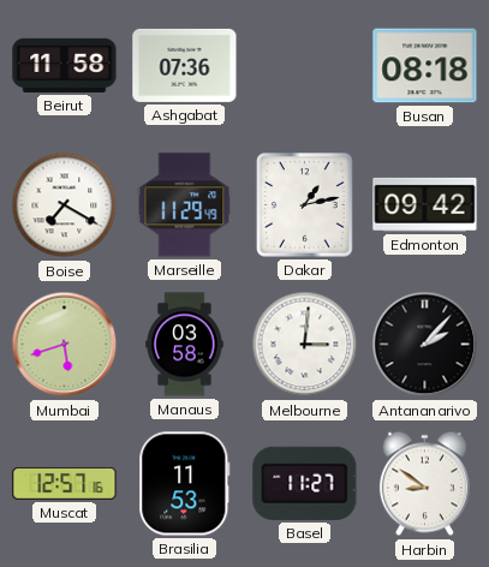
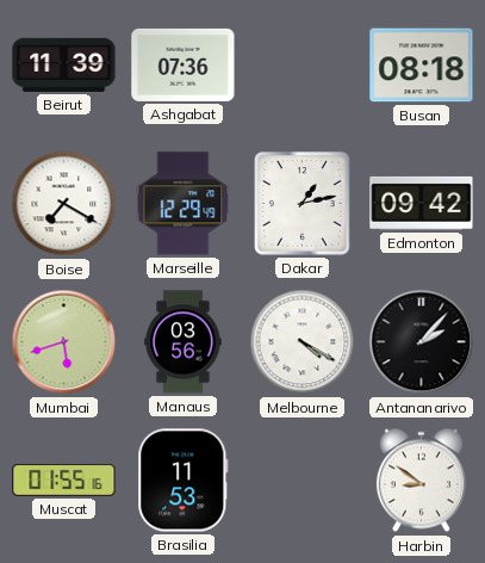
Beirut: 11:58 -> 11:39 (64, 64)
Marseille: 11:29 -> 12:29 (184, 204)
Manaus: 03:58 -> 03:56 (184, 342)
Melbourne: 3:01 -> 4:20 (303, 342)
Muscat: 12:57 -> 01:55 (64, 480)
Basel: 11:27 -> none (305, 483)
